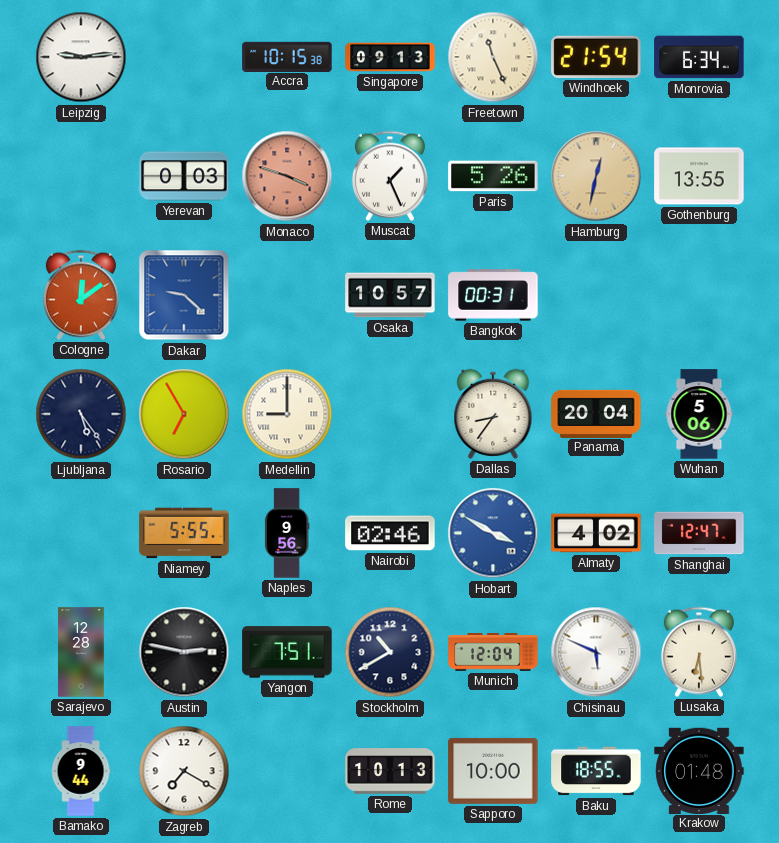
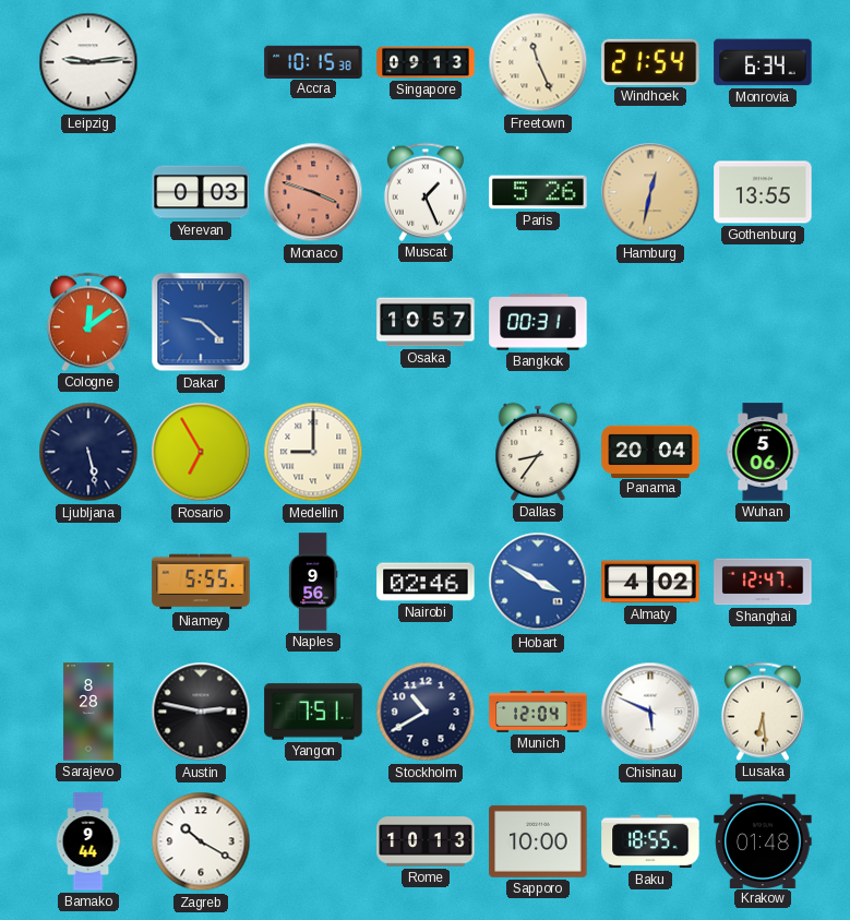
Ljubljana: 5:24 -> 5:28 (88, 452)
Sarajevo: 12:28 -> 8:28 (88, 712)
Zagreb: 7:20 -> 10:20 (201, 841)
